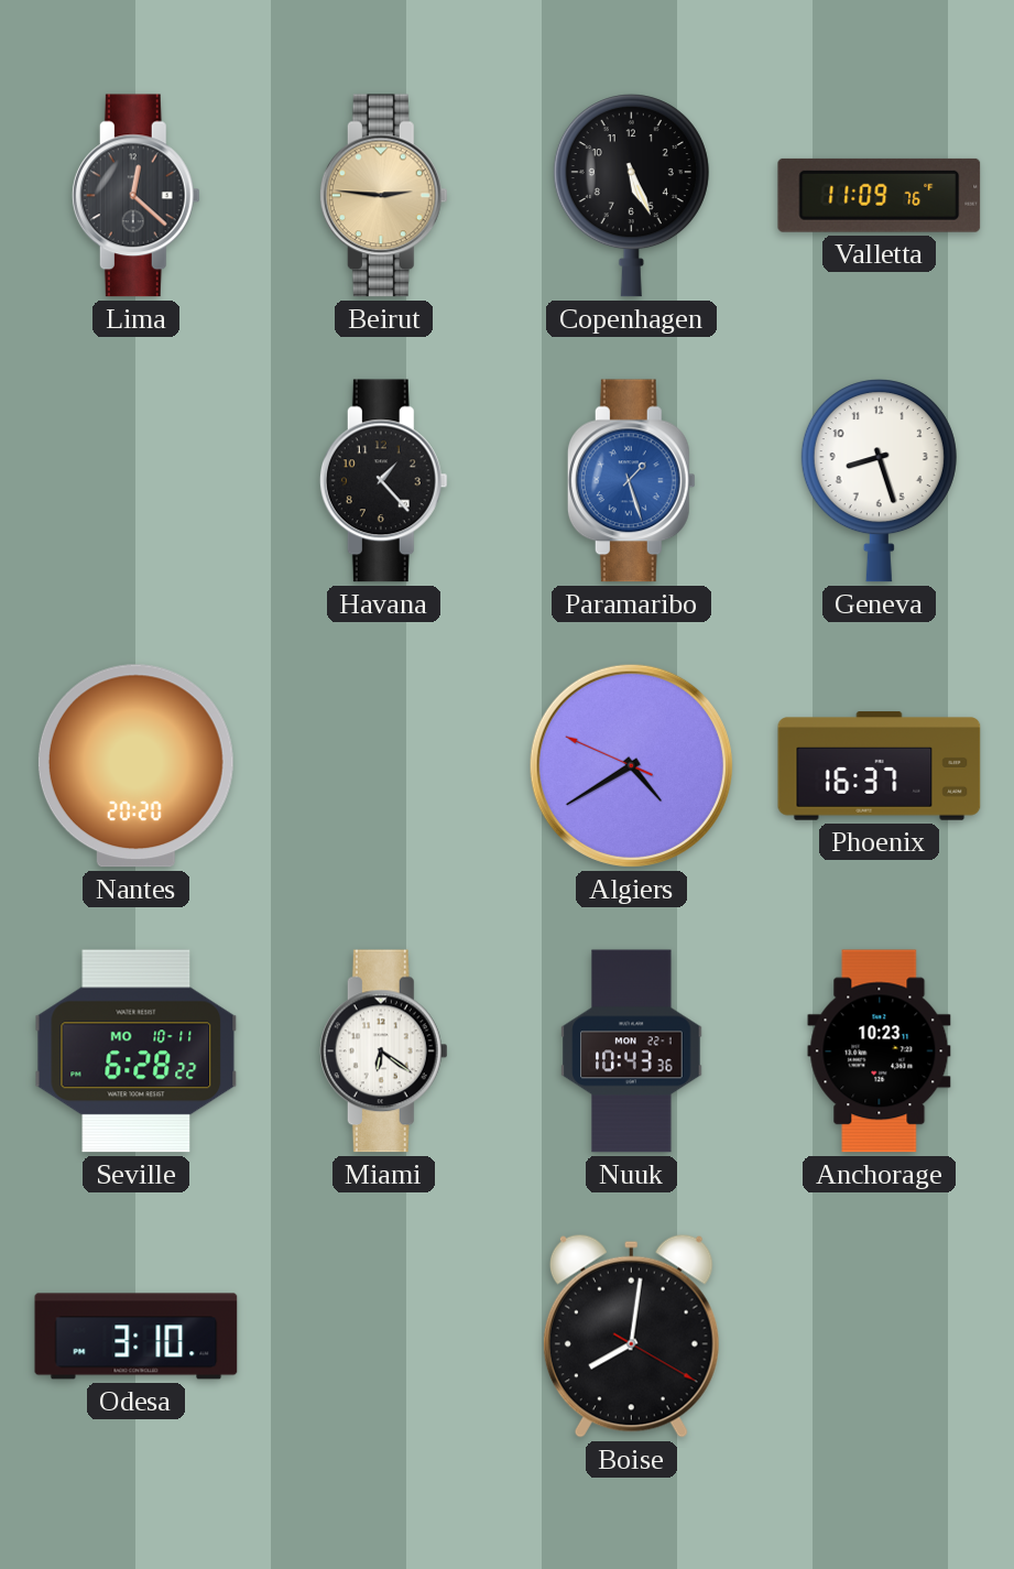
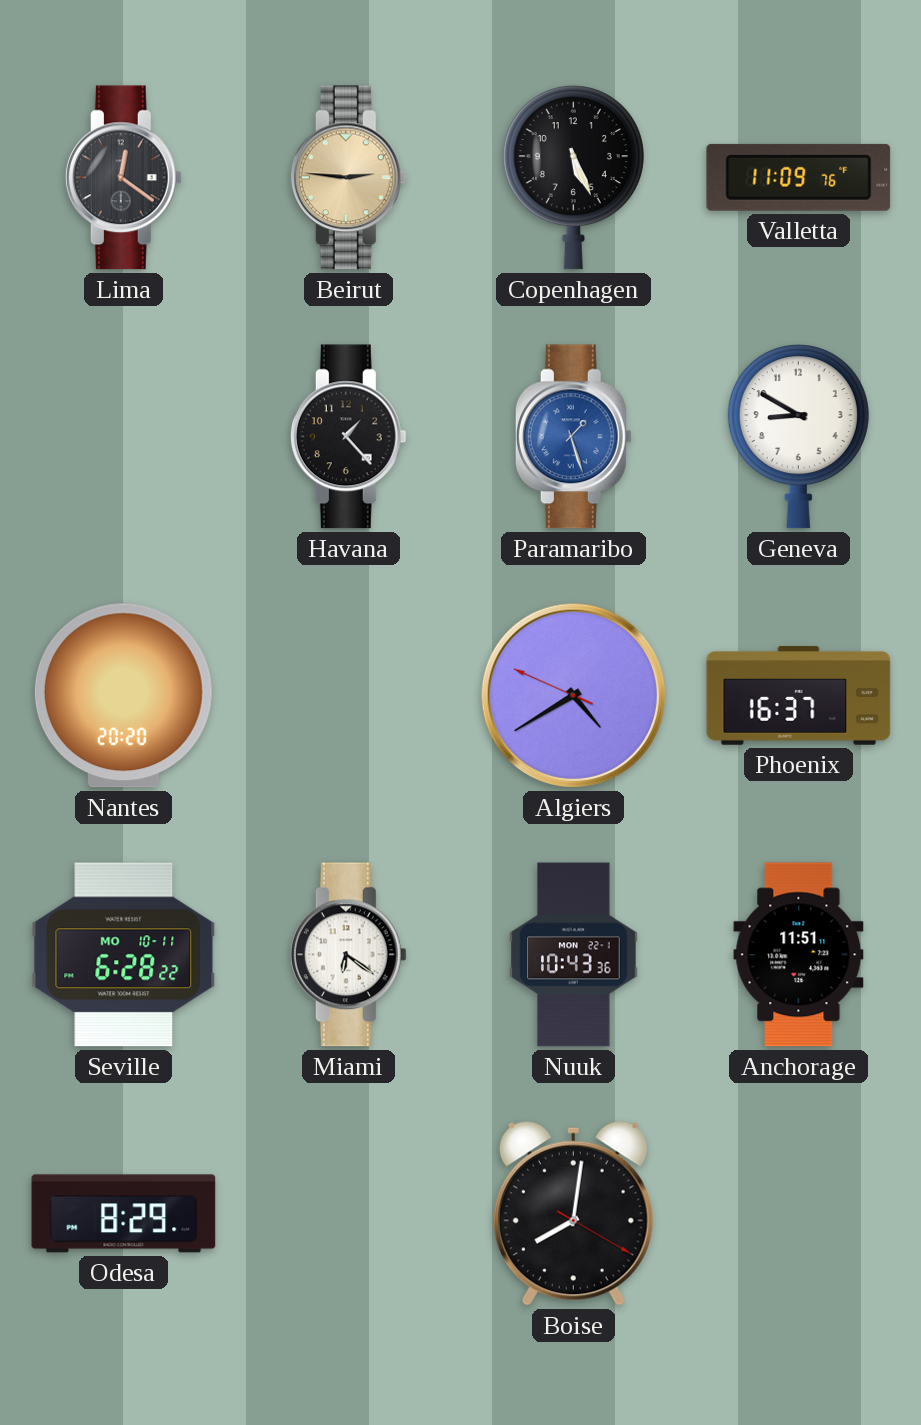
Lima: 12:22 -> 12:21 (123, 178)
Geneva: 8:27 -> 8:50 (798, 437)
Anchorage: 10:23 -> 11:51 (799, 955)
Odesa: 3:10 -> 8:29 (124, 1214)
